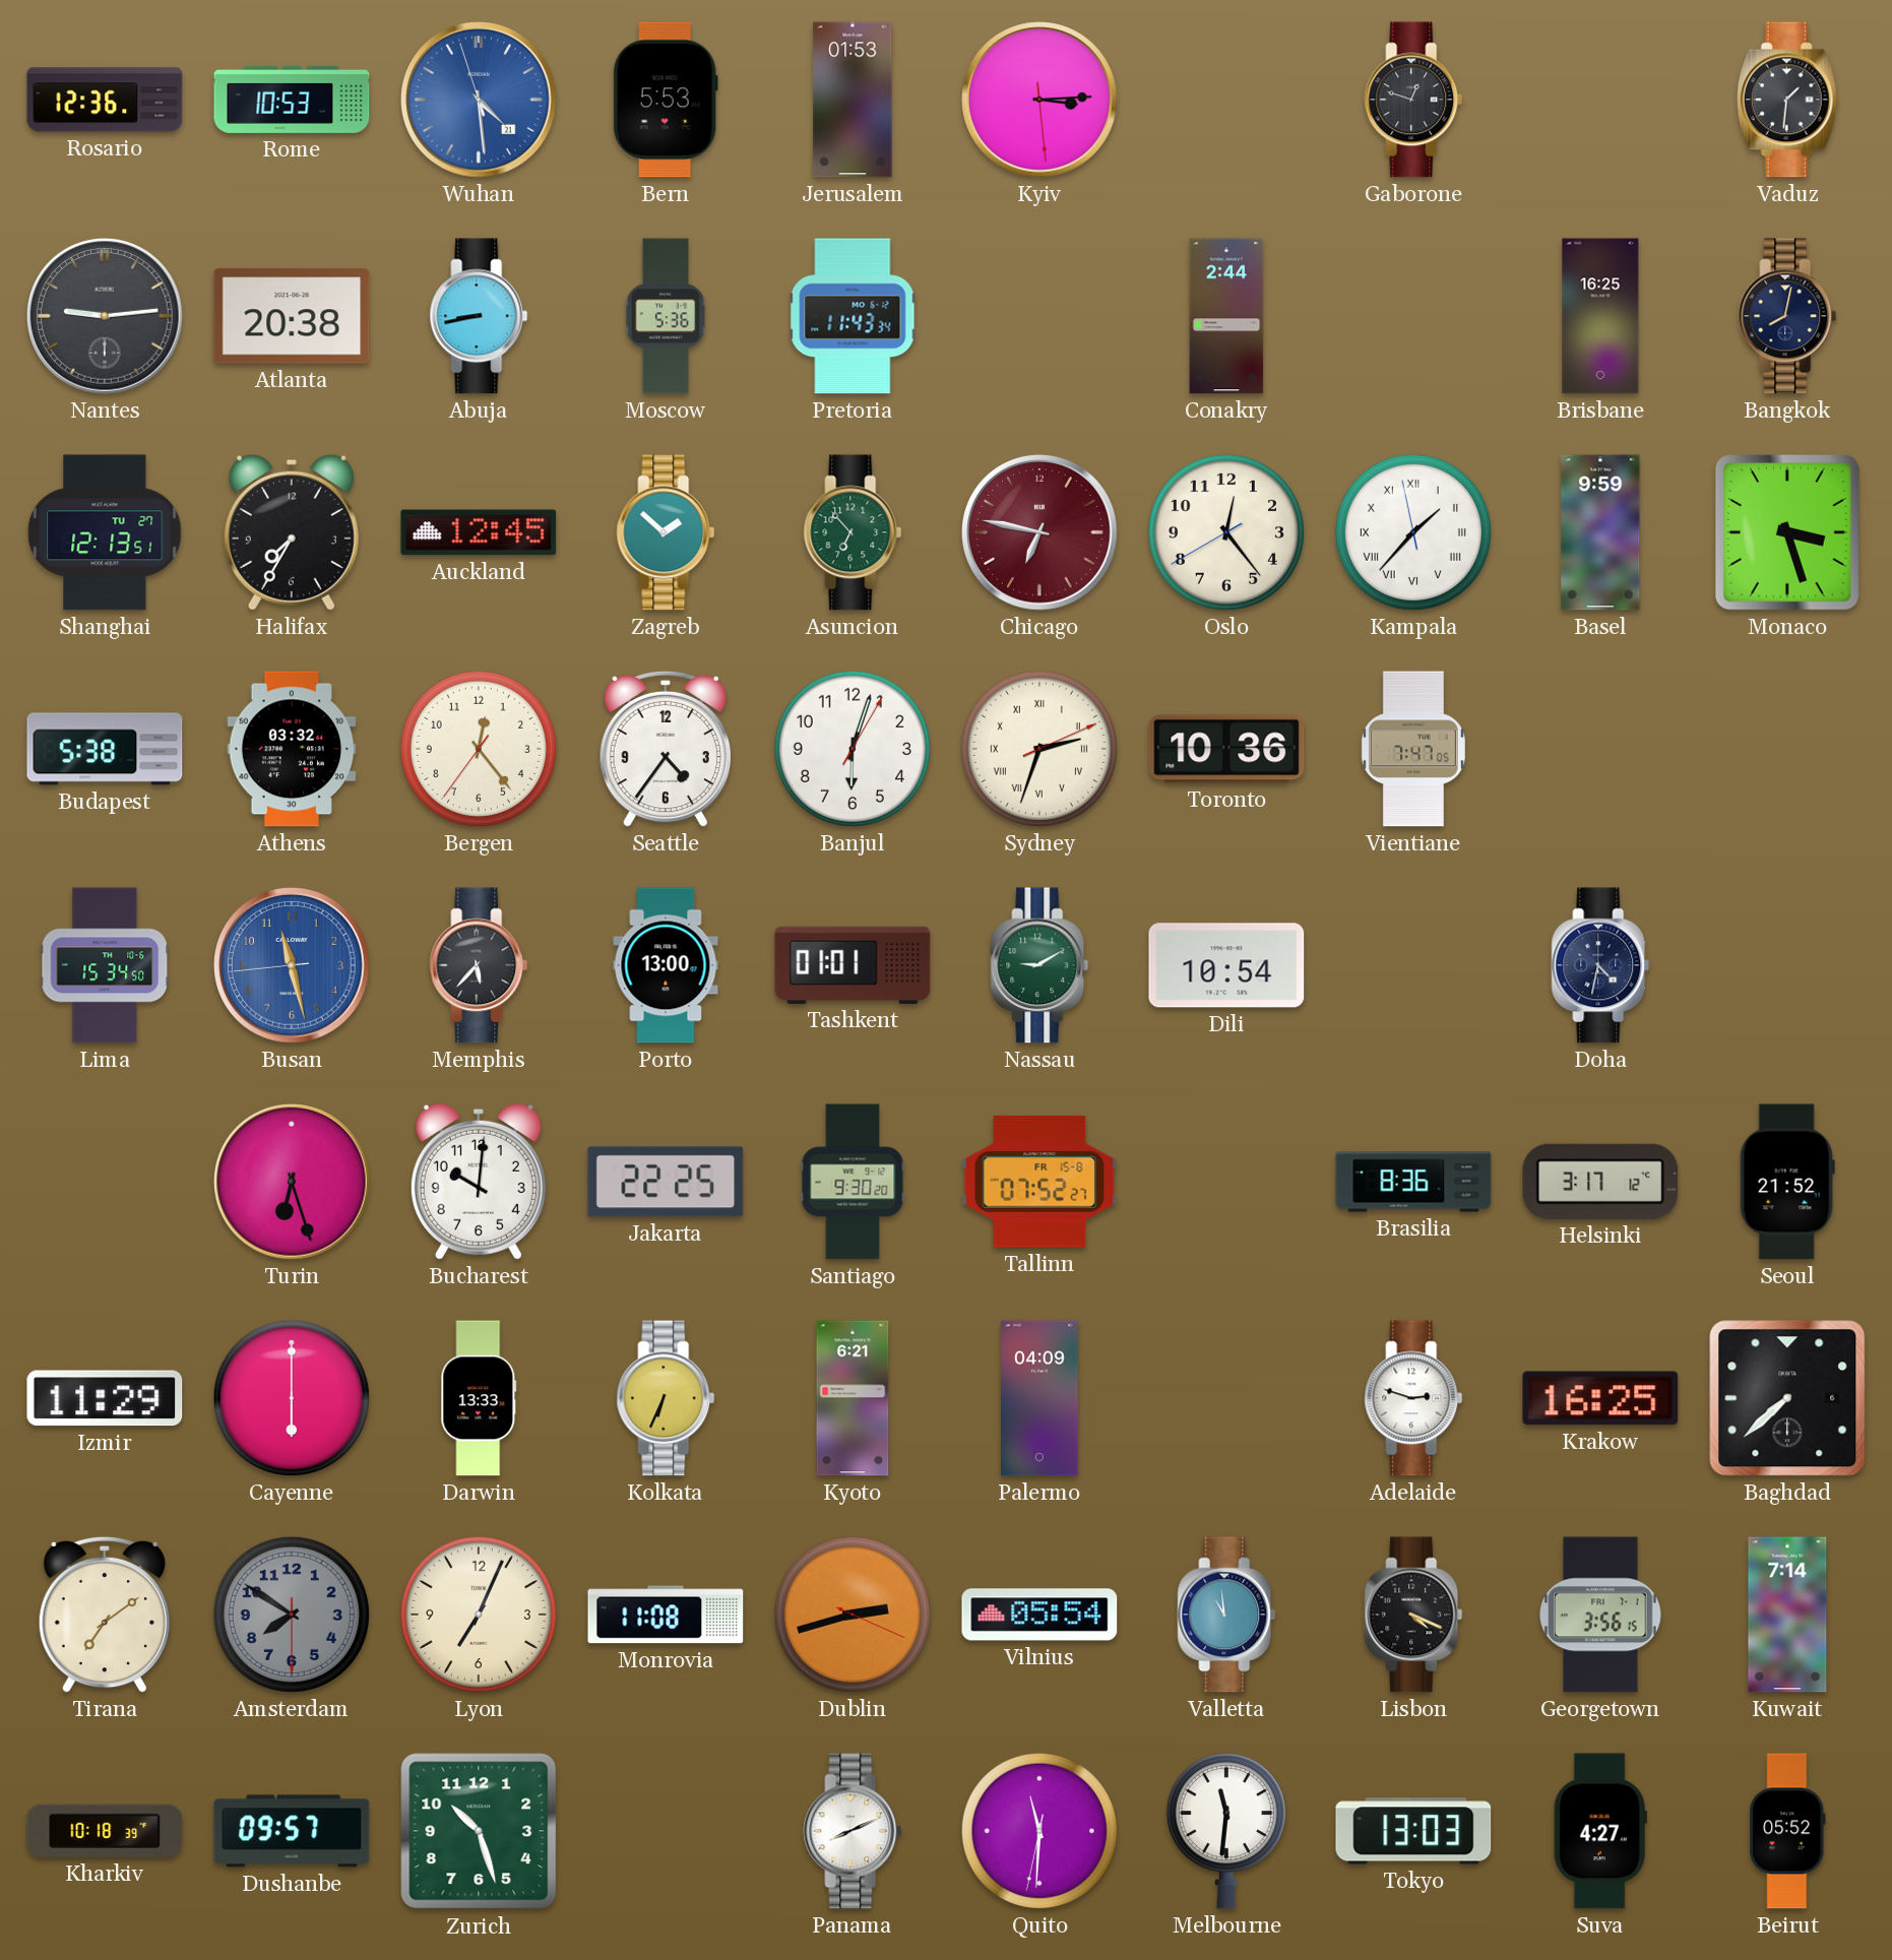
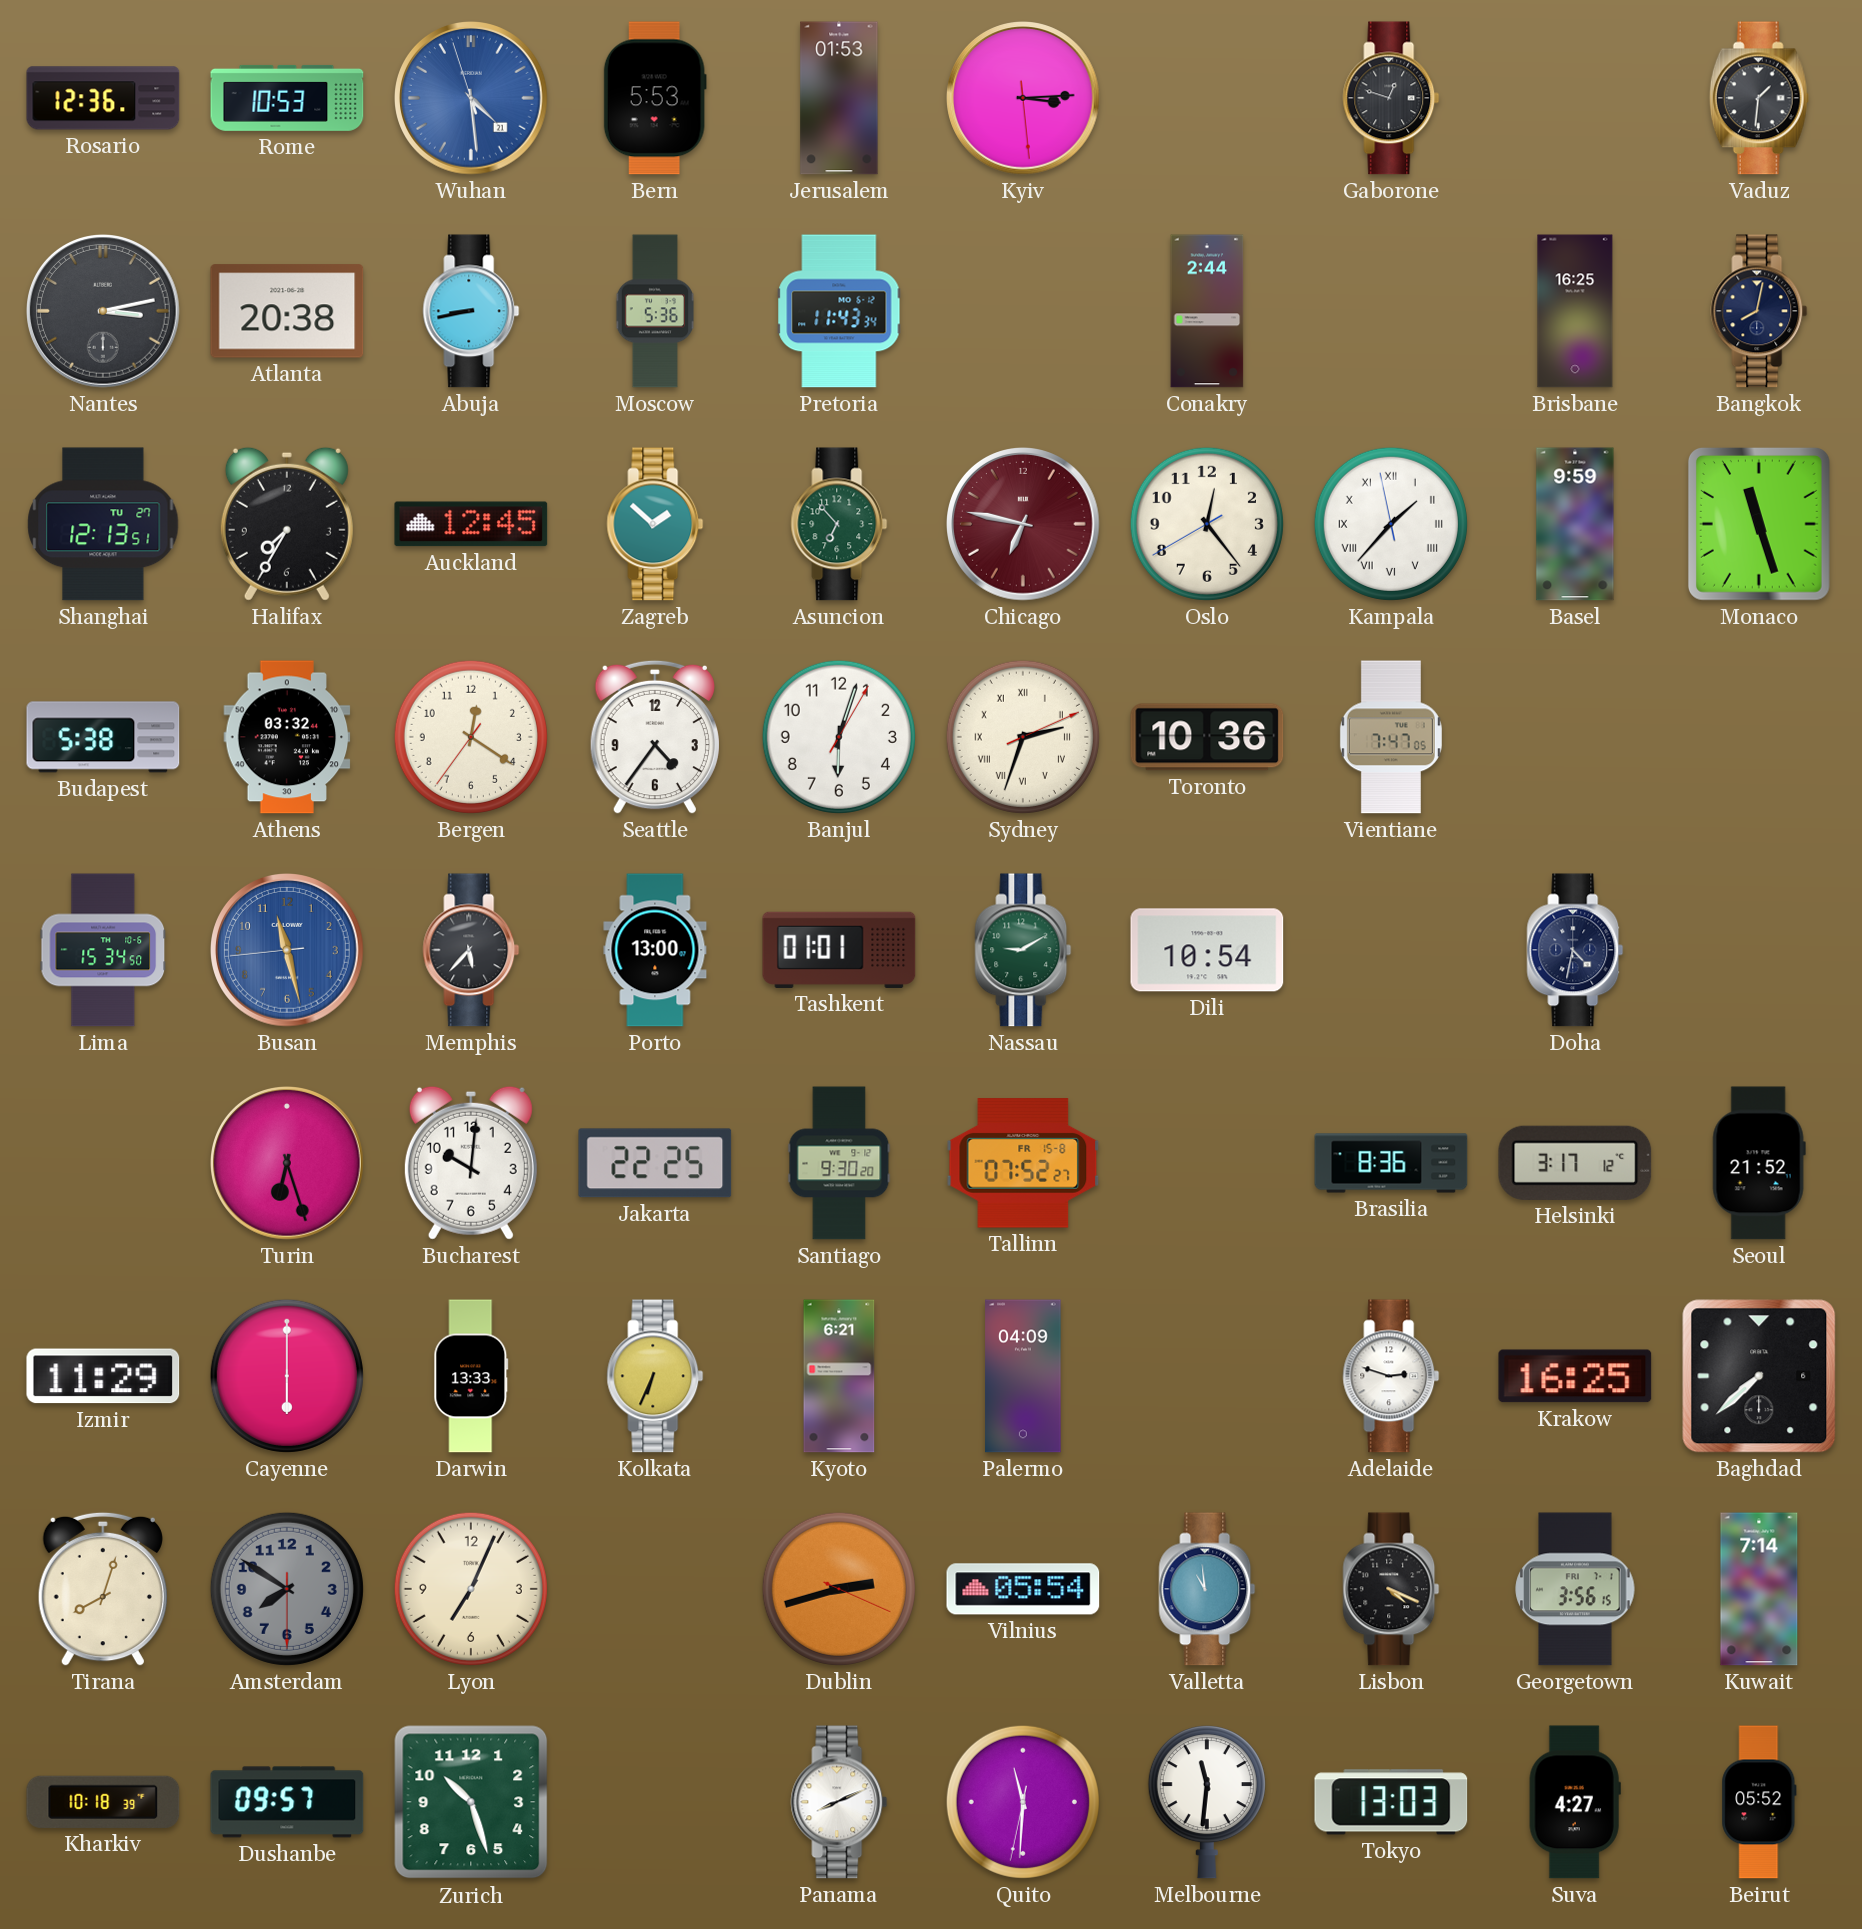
Nantes: 9:14 -> 3:13 (104, 312)
Monaco: 3:27 -> 11:27 (1759, 524)
Bergen: 12:23 -> 12:20 (471, 737)
Tirana: 7:09 -> 8:03 (103, 1589)
Monrovia: 11:08 -> none (666, 1615)
